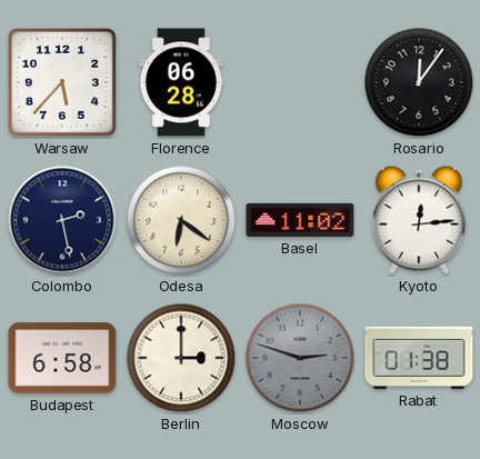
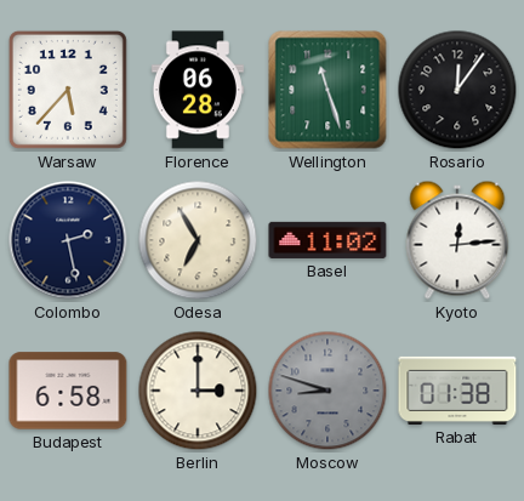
Wellington: none -> 11:27 (327, 90)
Odesa: 6:21 -> 6:55 (198, 240)
Moscow: 2:48 -> 8:48 (327, 391)
